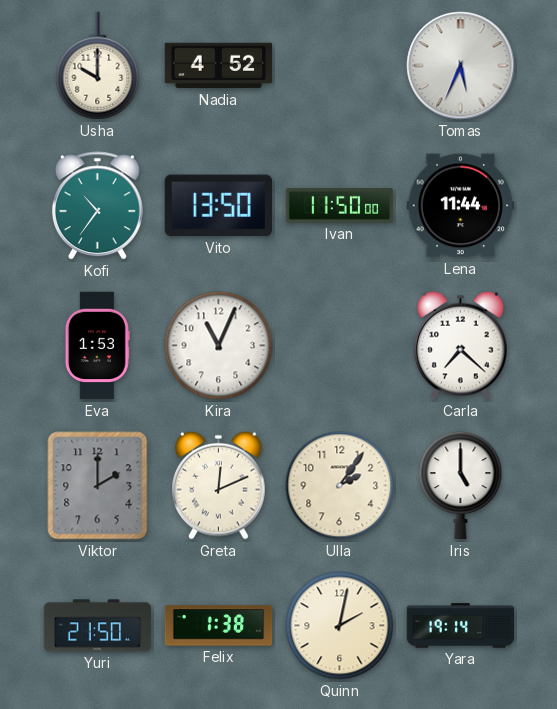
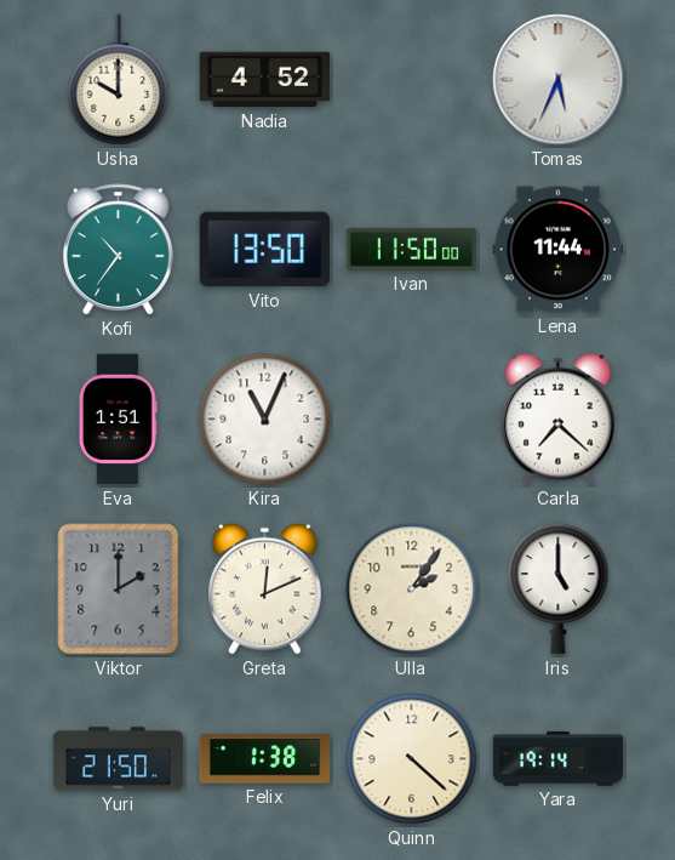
Eva: 1:53 -> 1:51 (118, 420)
Quinn: 2:02 -> 4:22 (412, 759)
